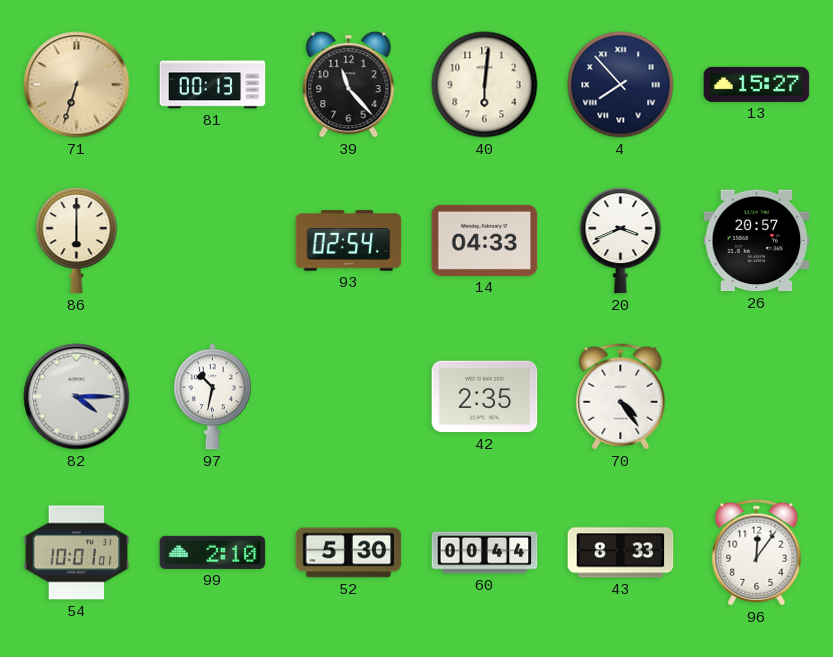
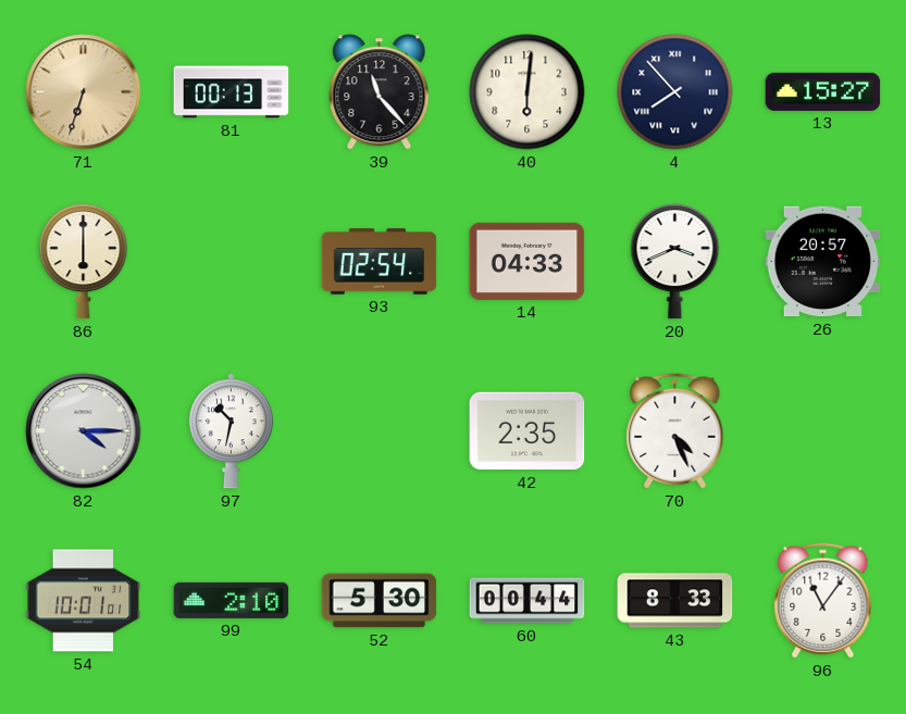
70: 4:24 -> 4:26 (675, 431)
96: 12:06 -> 11:06 (823, 601)
